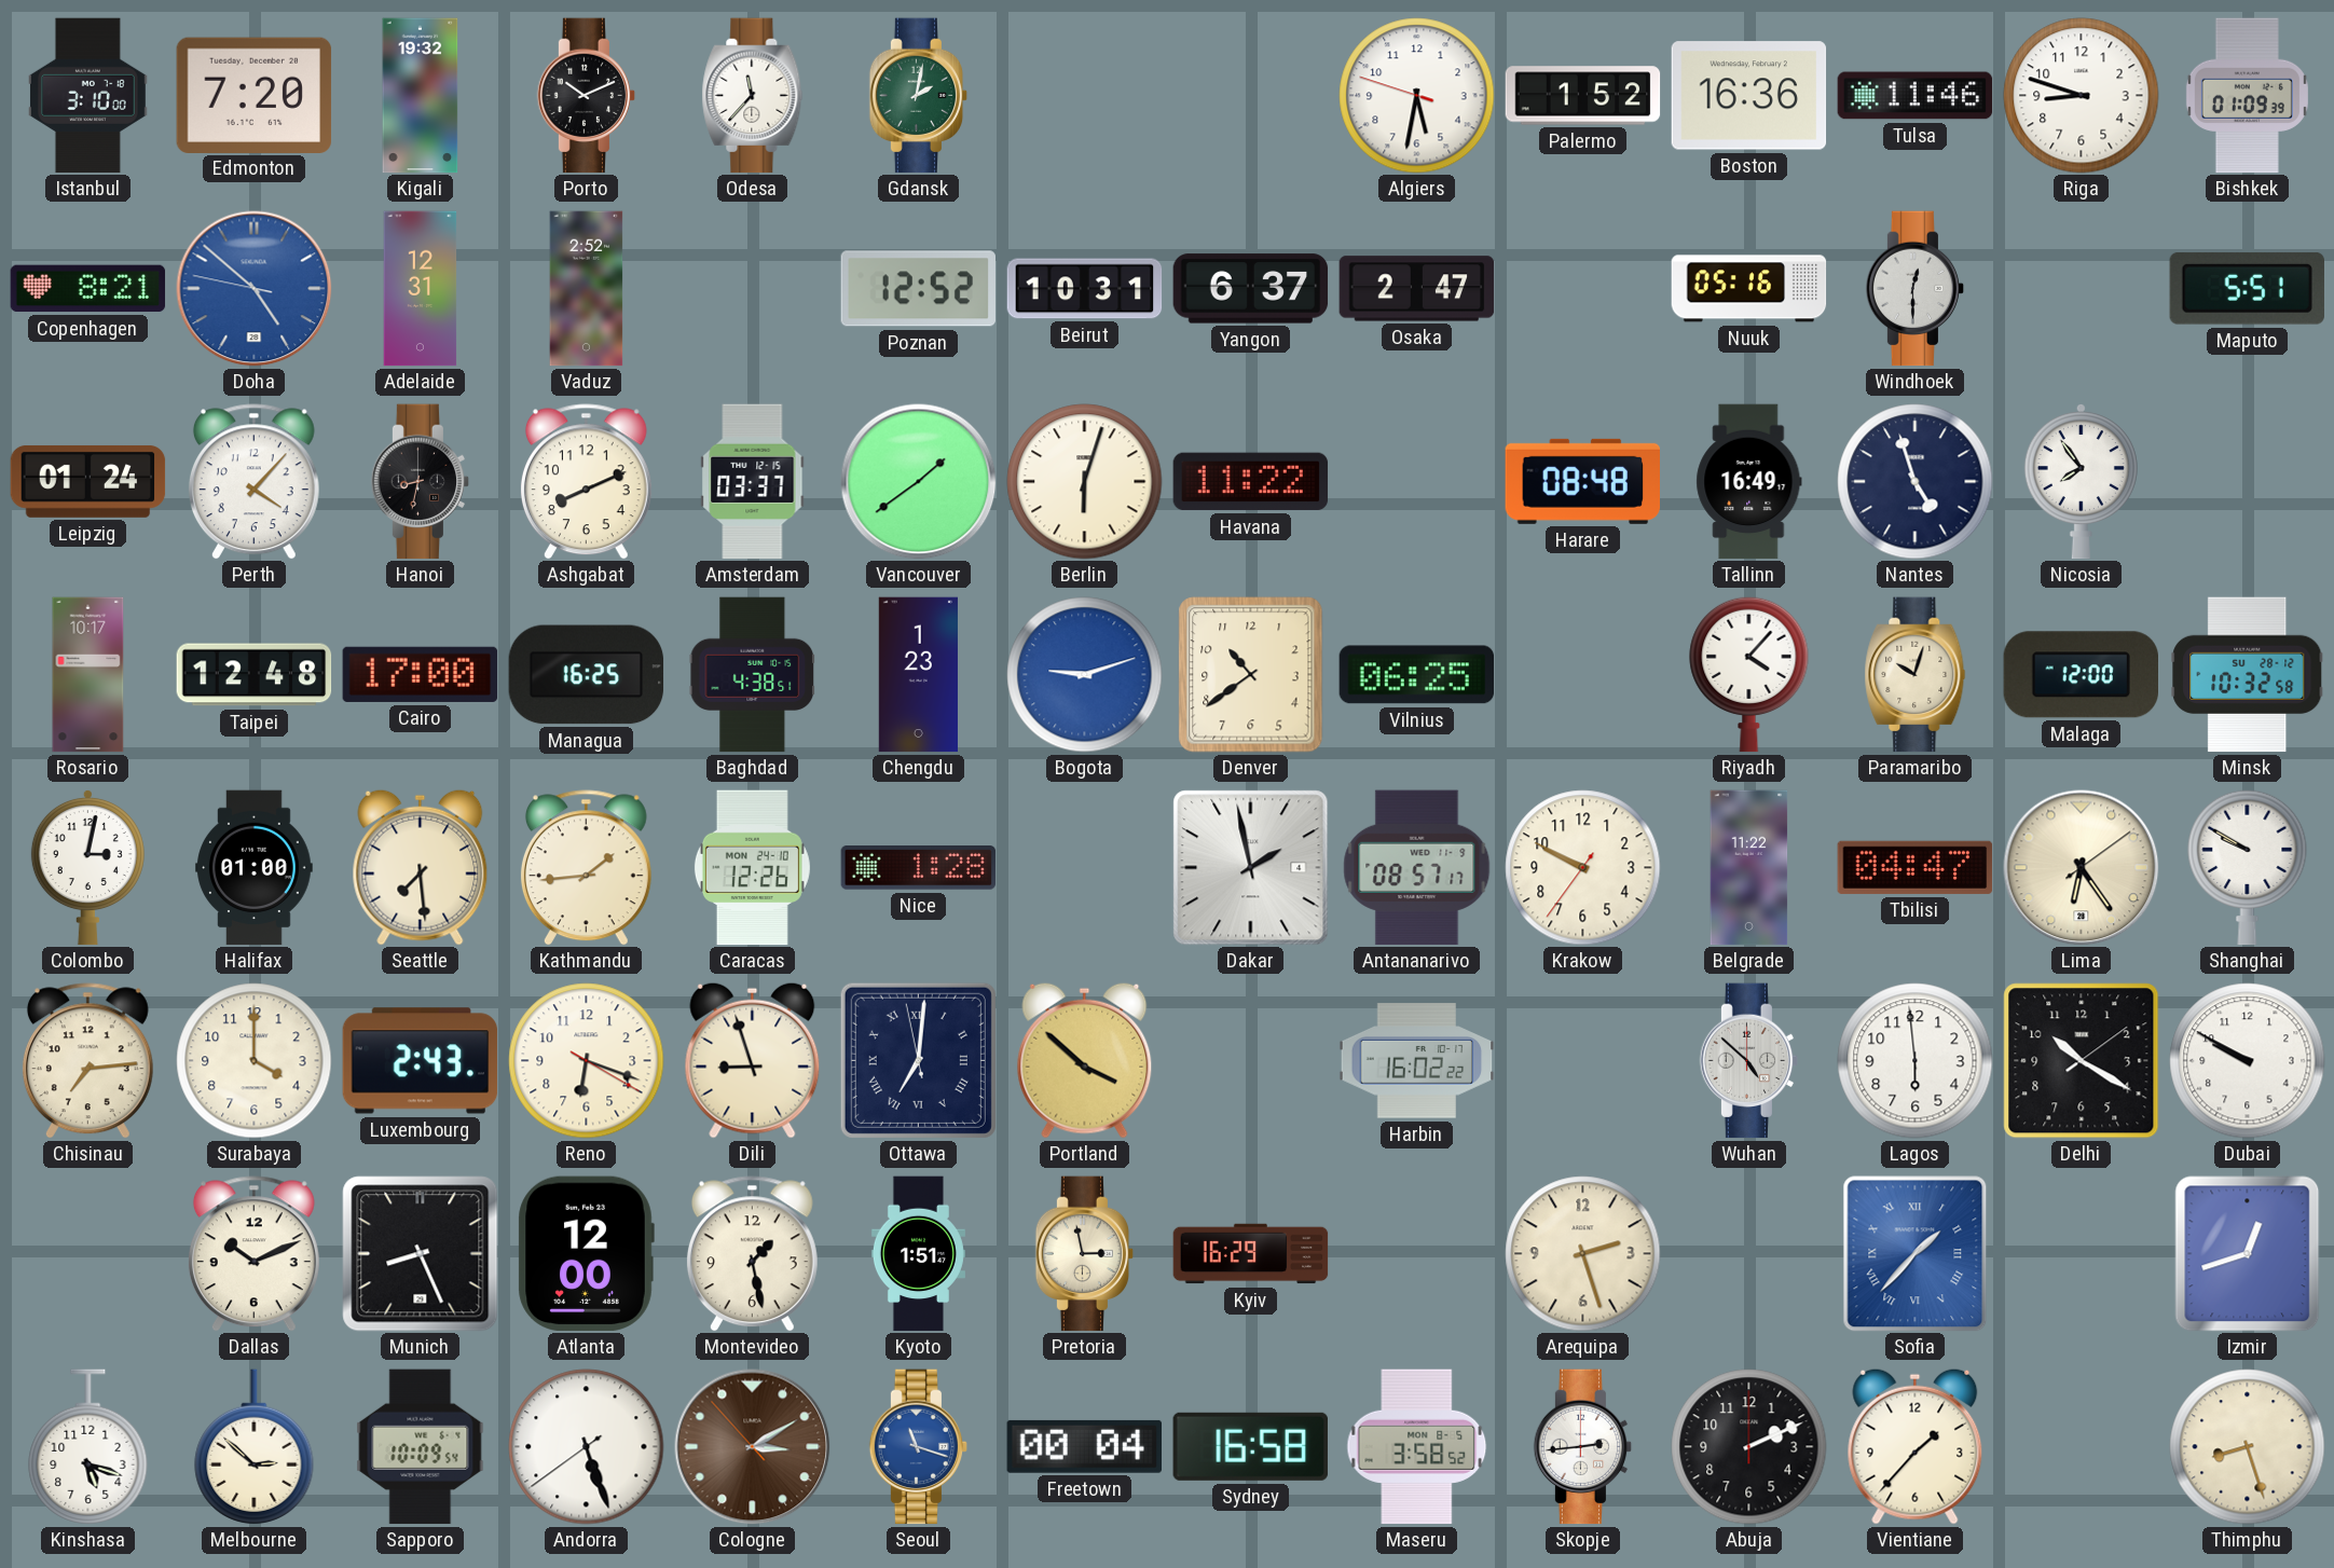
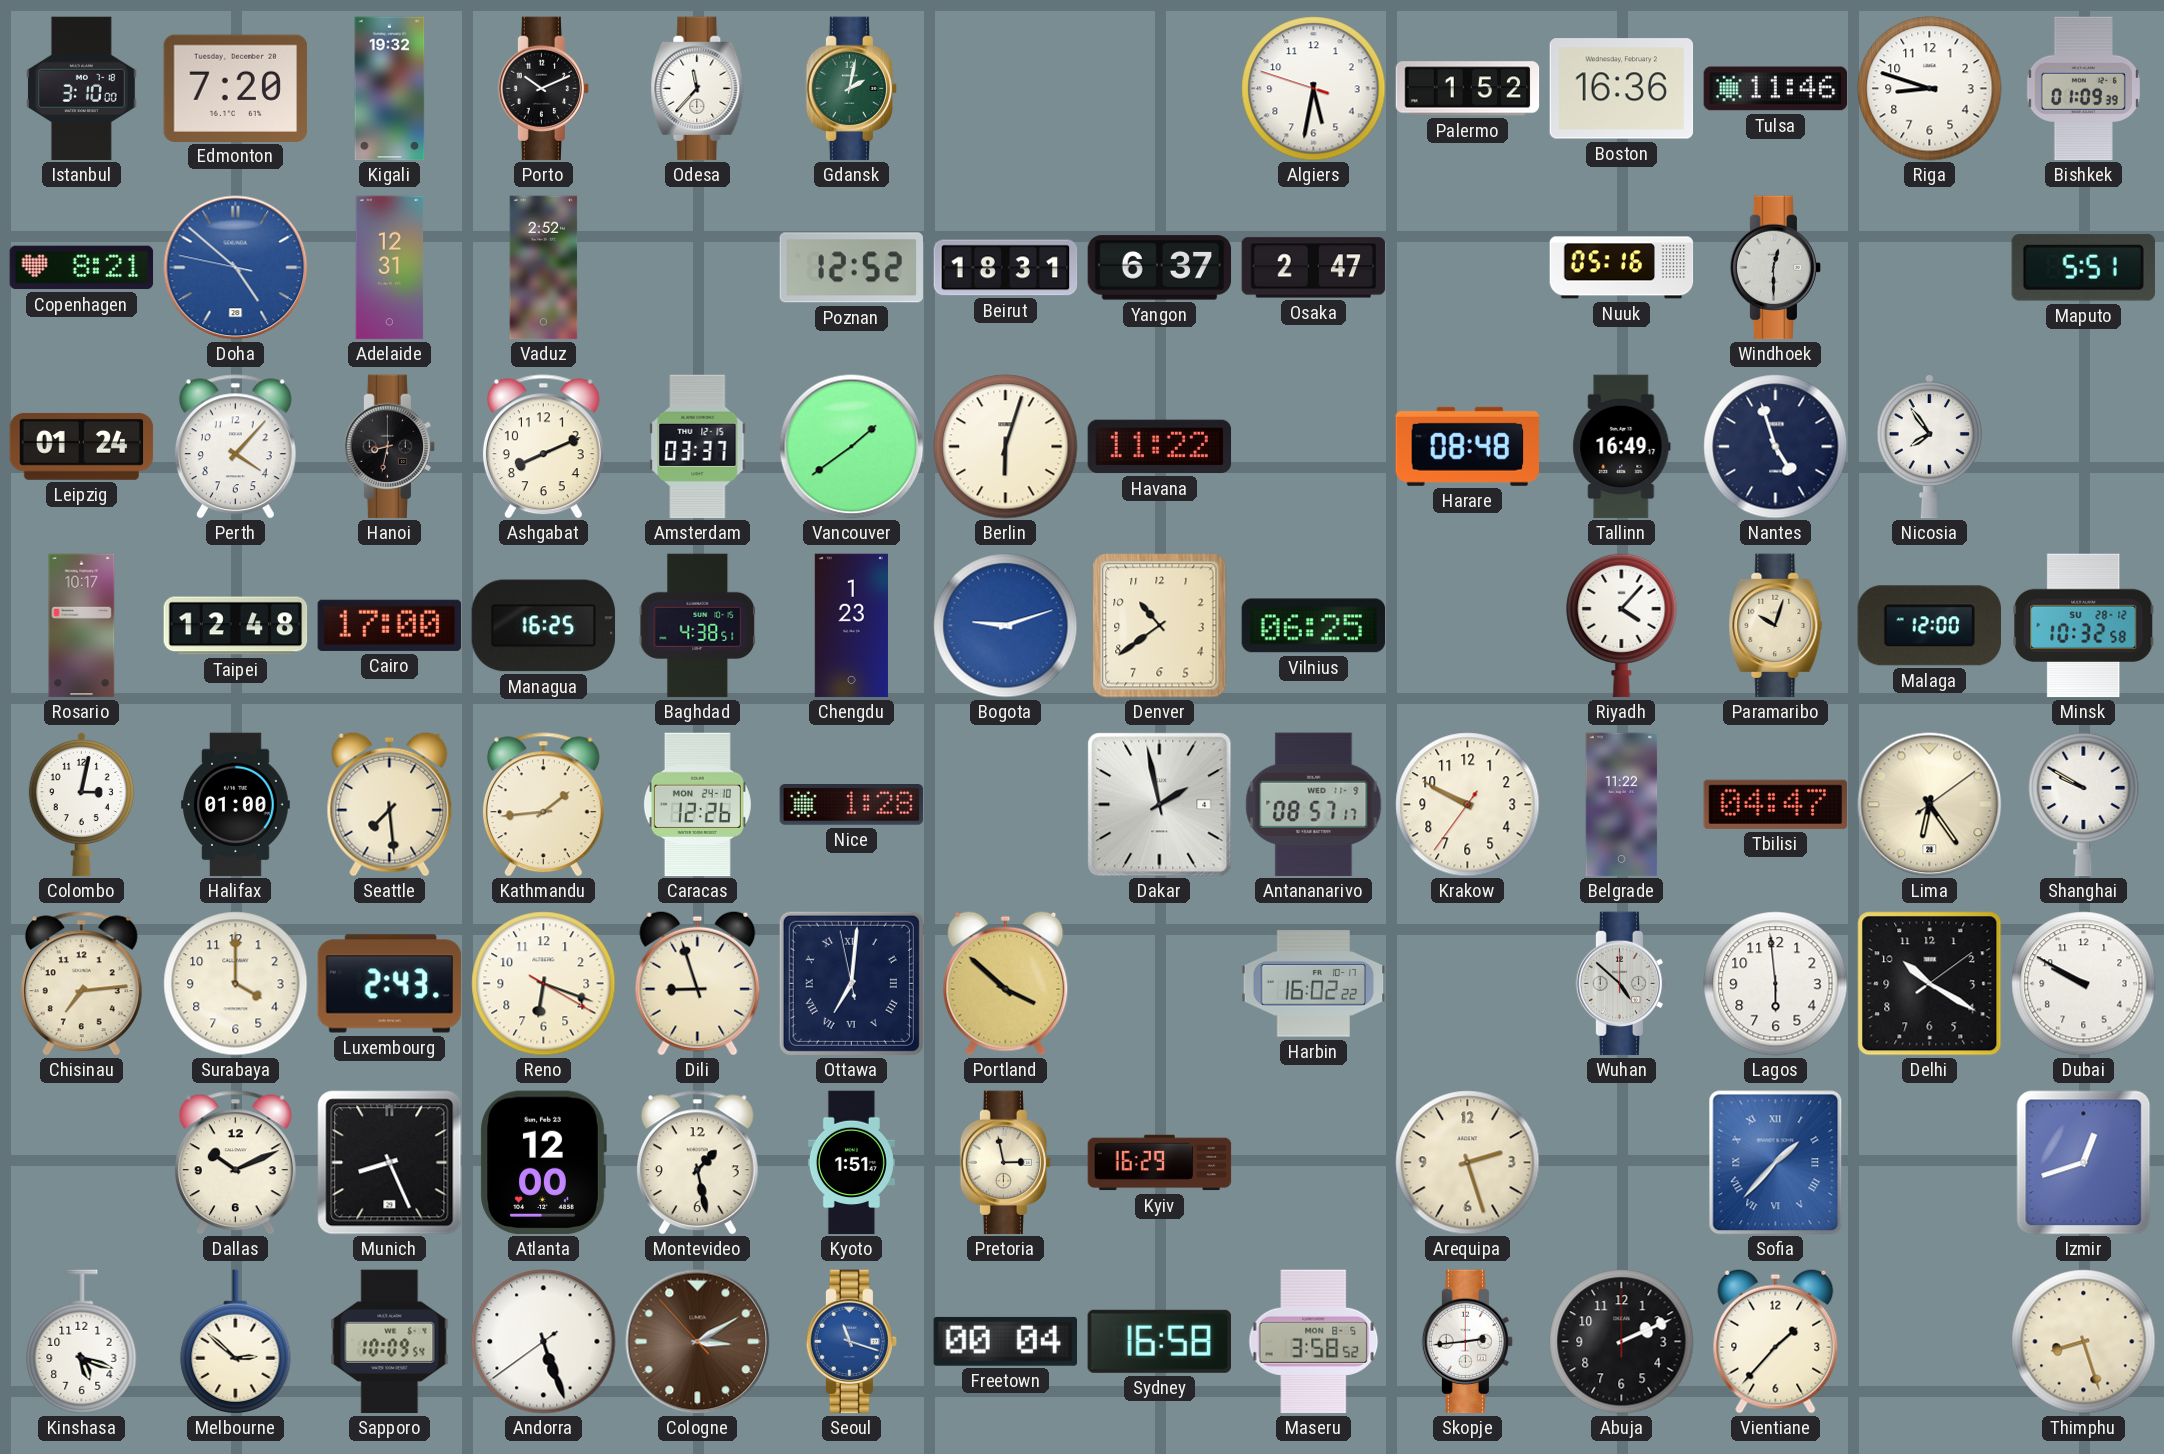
Beirut: 10:31 -> 18:31 (1006, 268)
